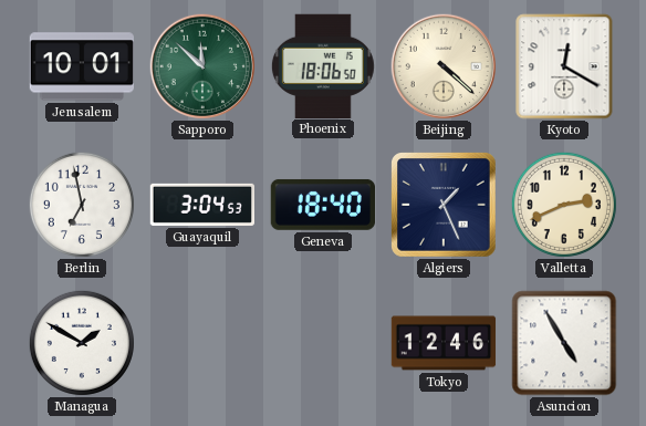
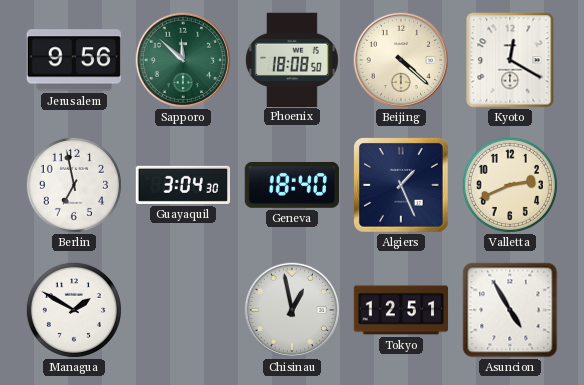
Jerusalem: 10:01 -> 9:56 (73, 60)
Phoenix: 18:06 -> 18:08 (292, 59)
Guayaquil: 3:04:53 -> 3:04:30 (182, 185)
Chisinau: none -> 12:58 (291, 309)
Tokyo: 12:46 -> 12:51 (401, 310)
